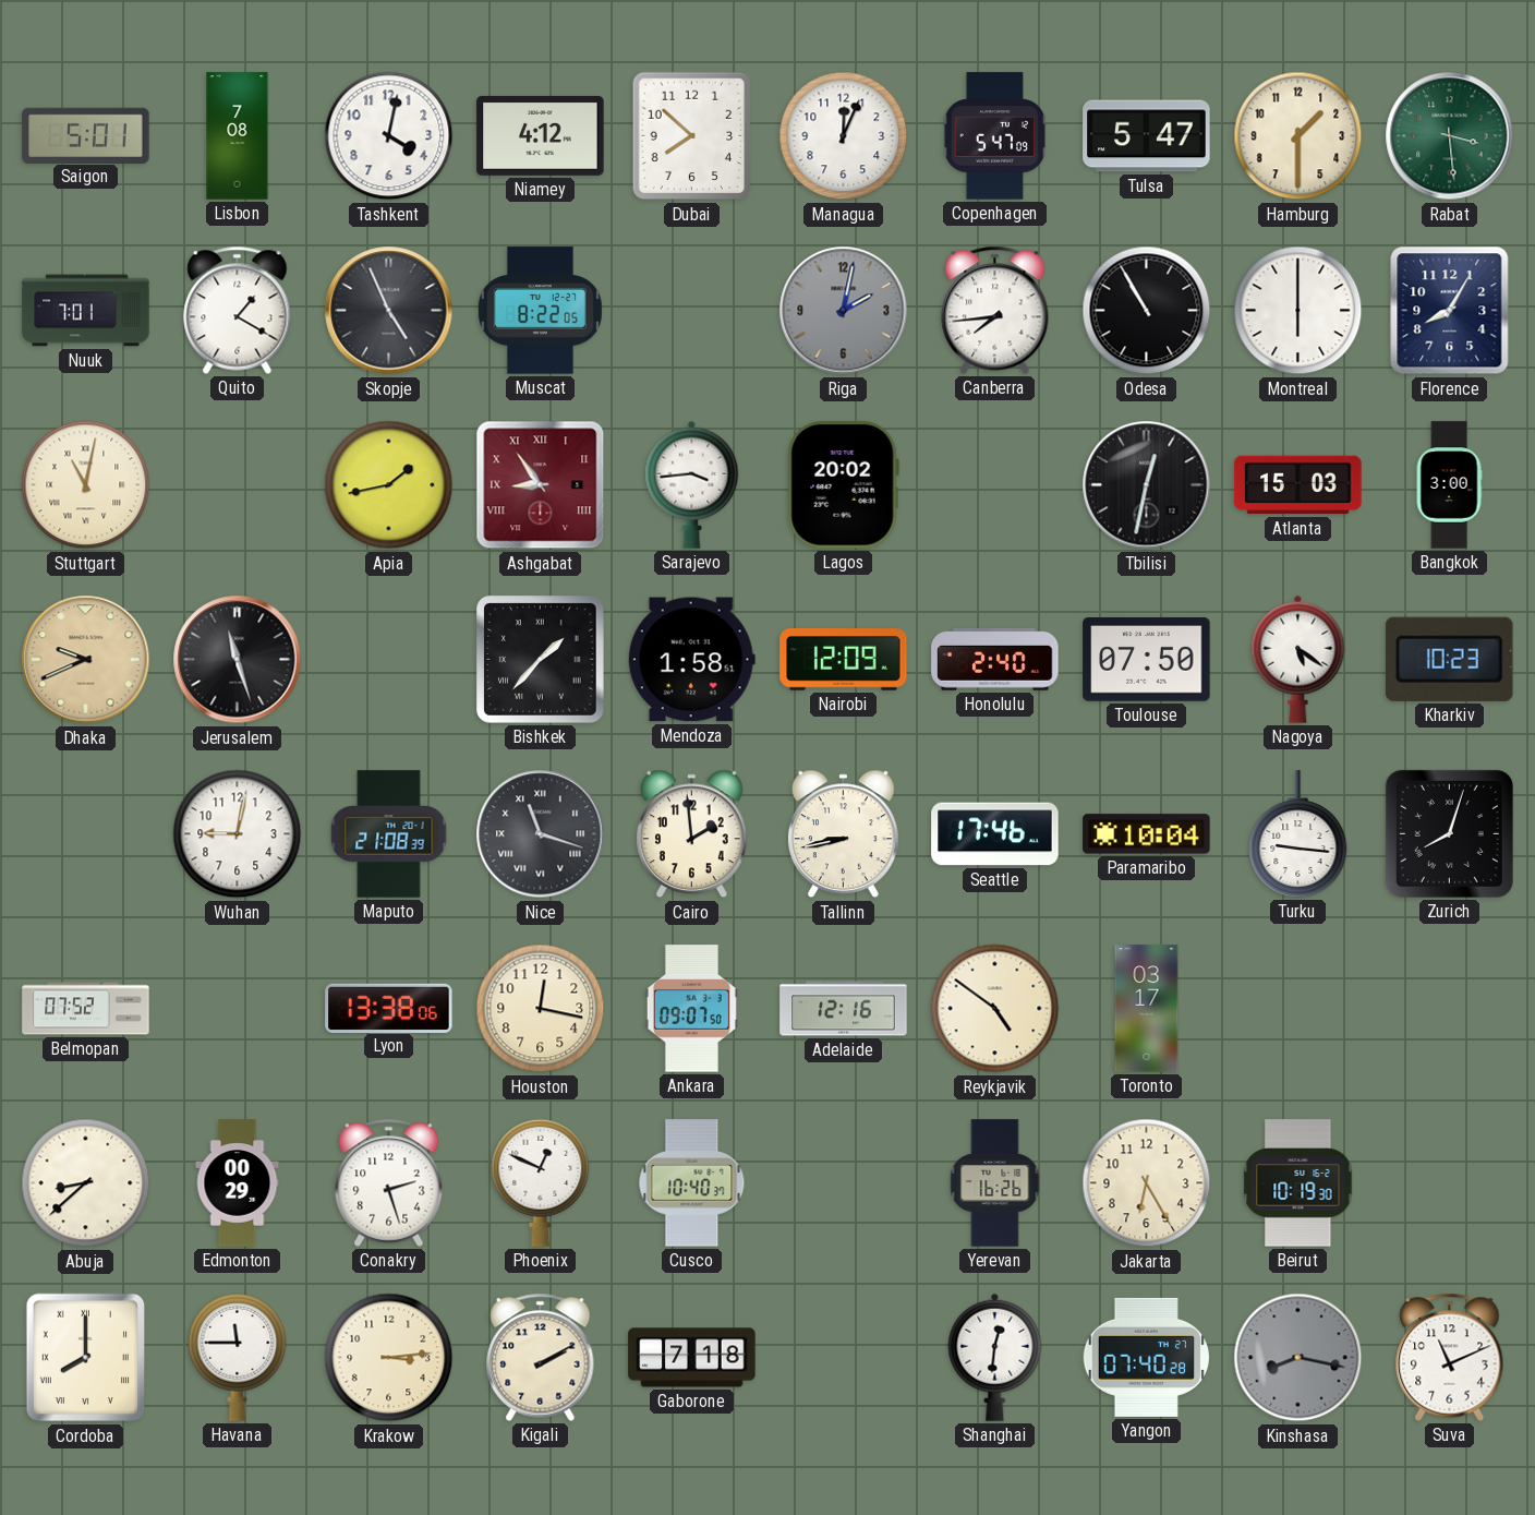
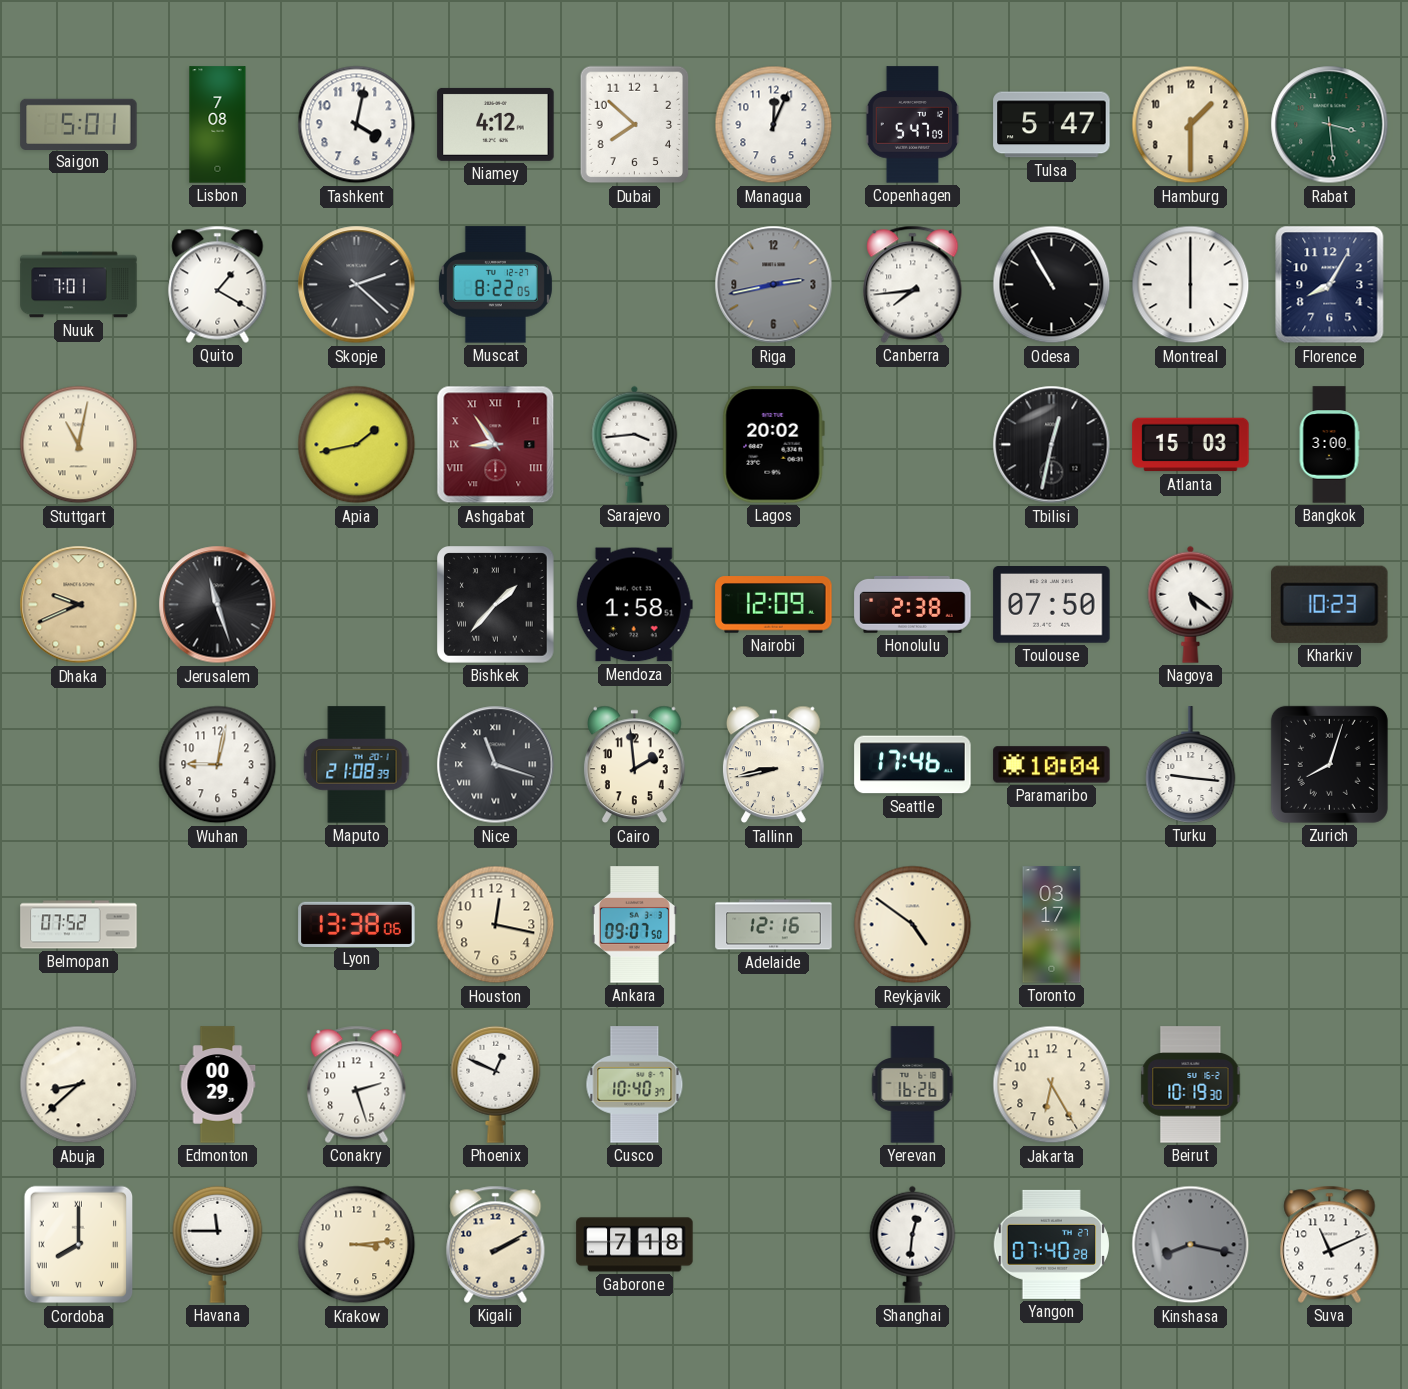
Skopje: 4:56 -> 2:22 (357, 285)
Riga: 2:02 -> 2:43 (774, 285)
Honolulu: 2:40 -> 2:38 (913, 604)
